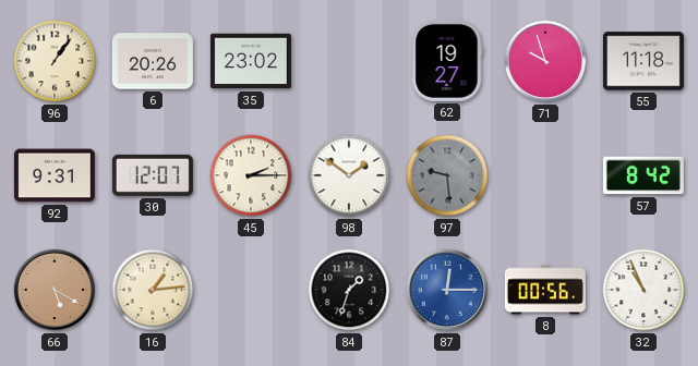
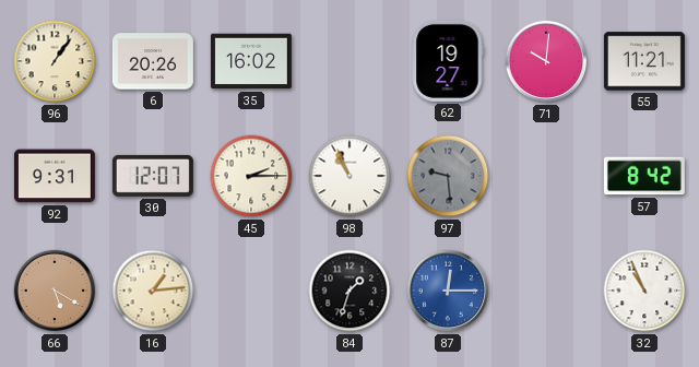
35: 23:02 -> 16:02 (251, 61)
71: 9:57 -> 10:01 (546, 61)
55: 11:18 -> 11:21 (644, 61)
98: 1:51 -> 10:56 (349, 176)
8: 00:56 -> none (545, 290)
